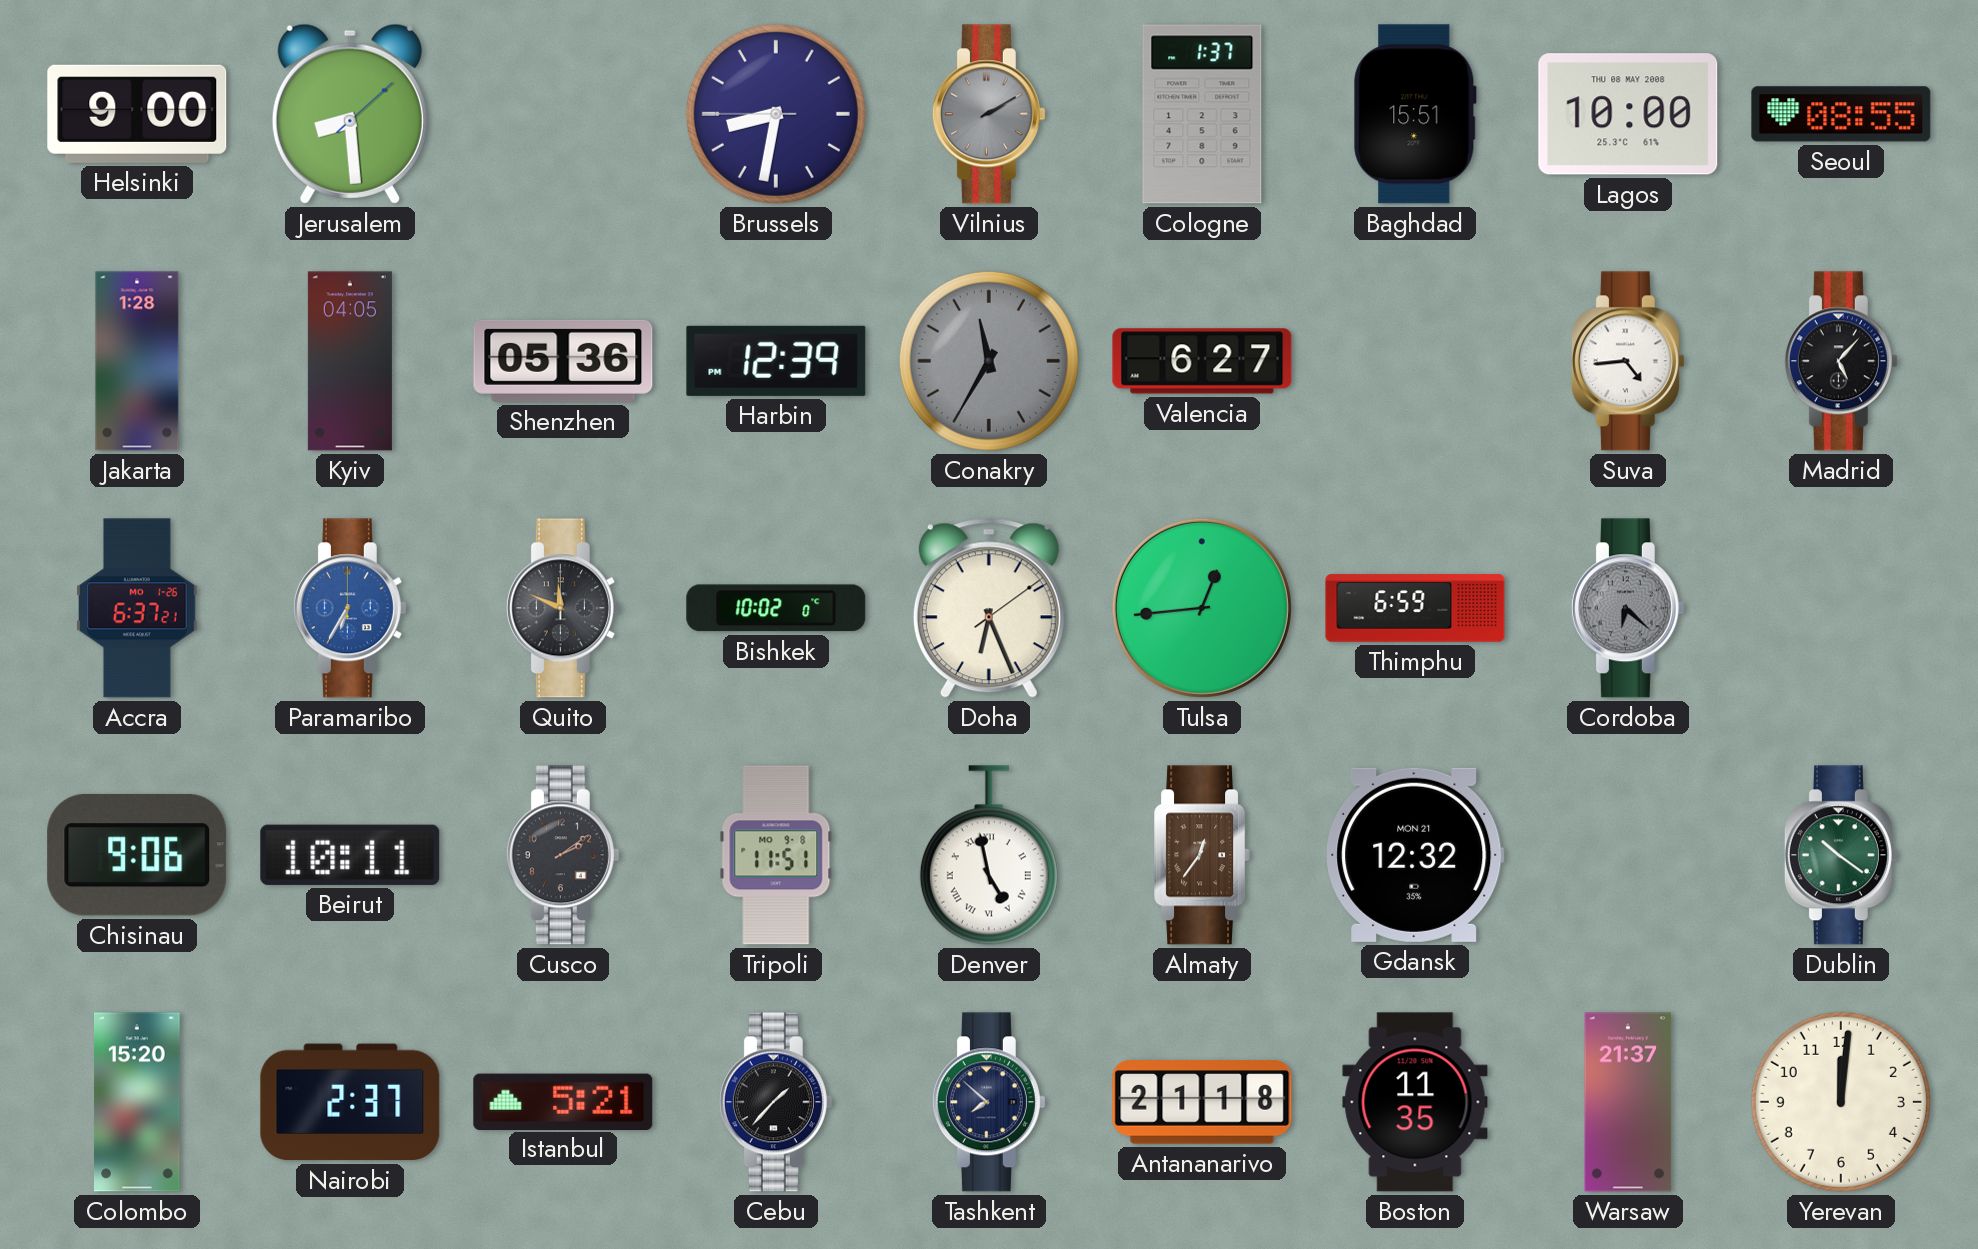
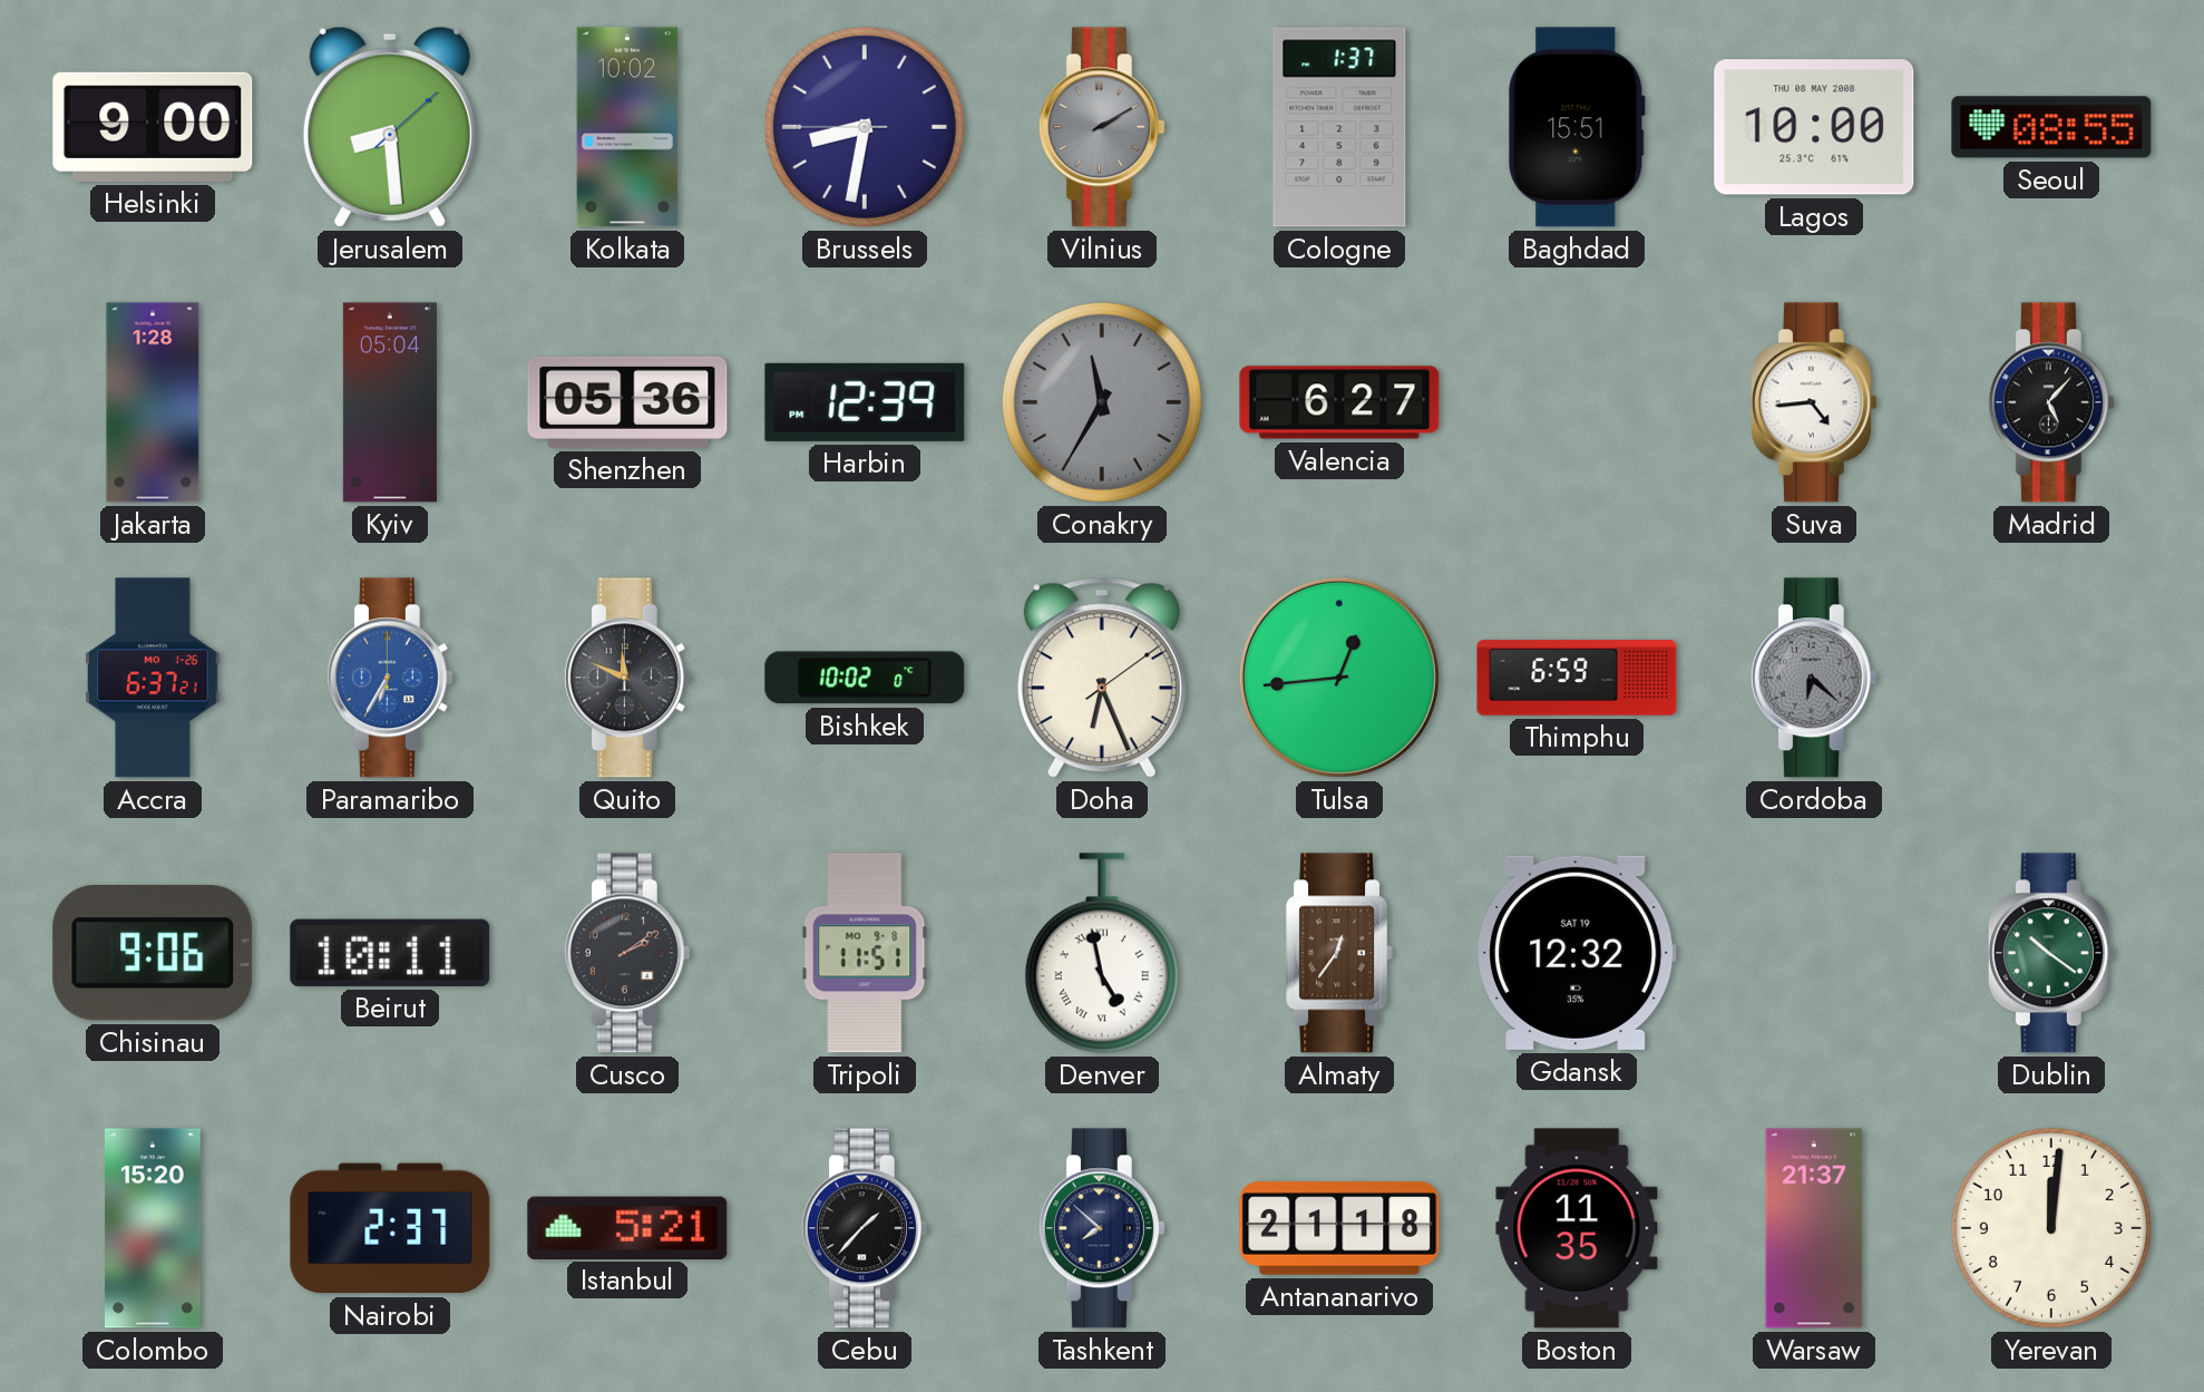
Kolkata: none -> 10:02 (627, 127)
Kyiv: 04:05 -> 05:04 (390, 402)
Gdansk date: MON 21 -> SAT 19 (1577, 953)
